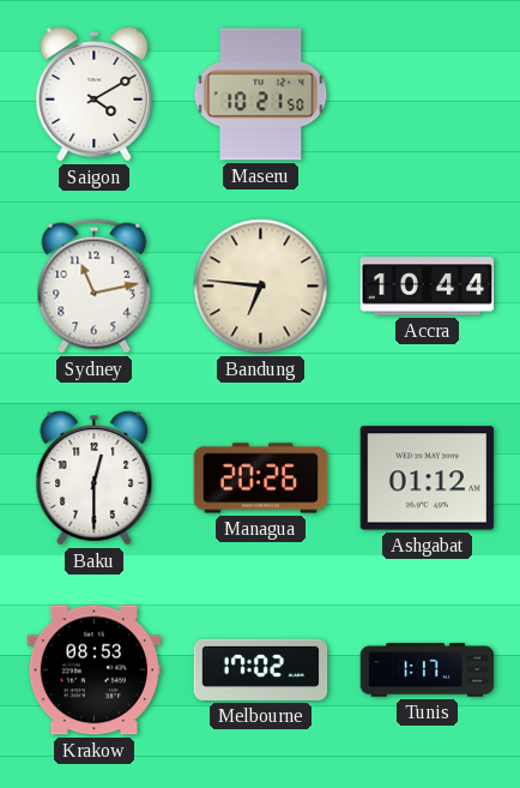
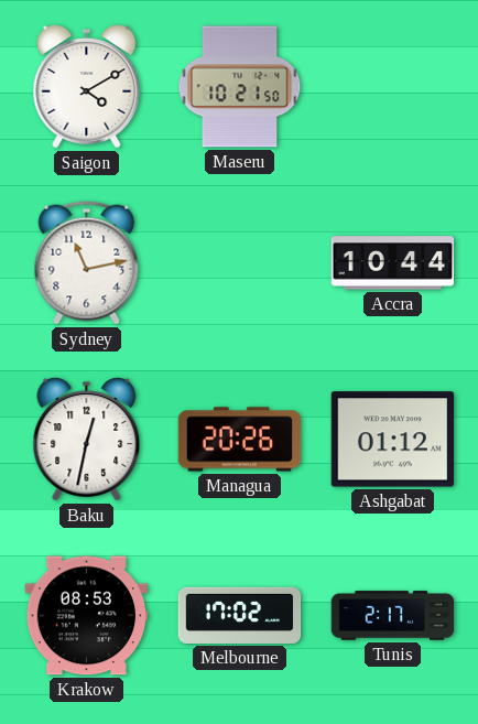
Bandung: 6:46 -> none (261, 287)
Baku: 12:30 -> 12:32 (87, 440)
Tunis: 1:17 -> 2:17 (393, 616)
